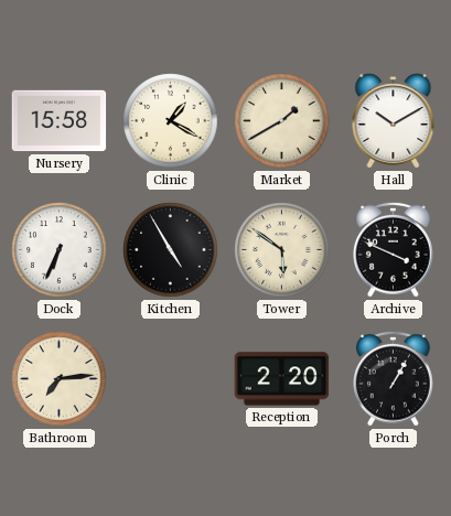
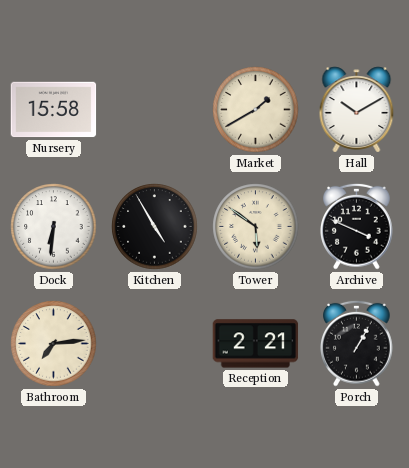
Clinic: 1:20 -> none (171, 121)
Dock: 6:34 -> 6:31 (54, 227)
Reception: 2:20 -> 2:21 (256, 344)
